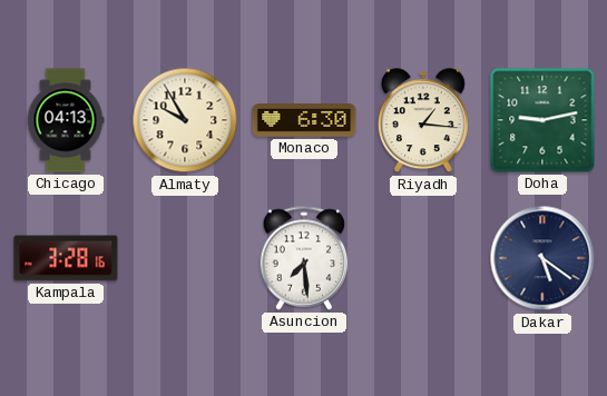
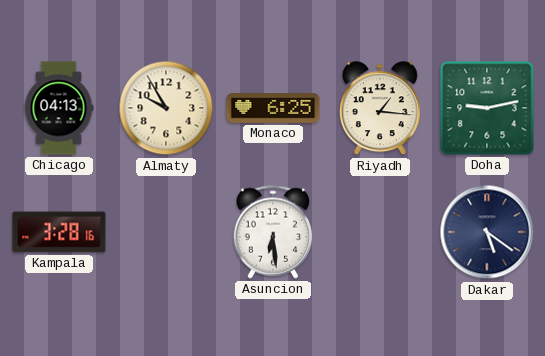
Monaco: 6:30 -> 6:25 (273, 108)
Asuncion: 7:29 -> 6:29 (273, 232)
